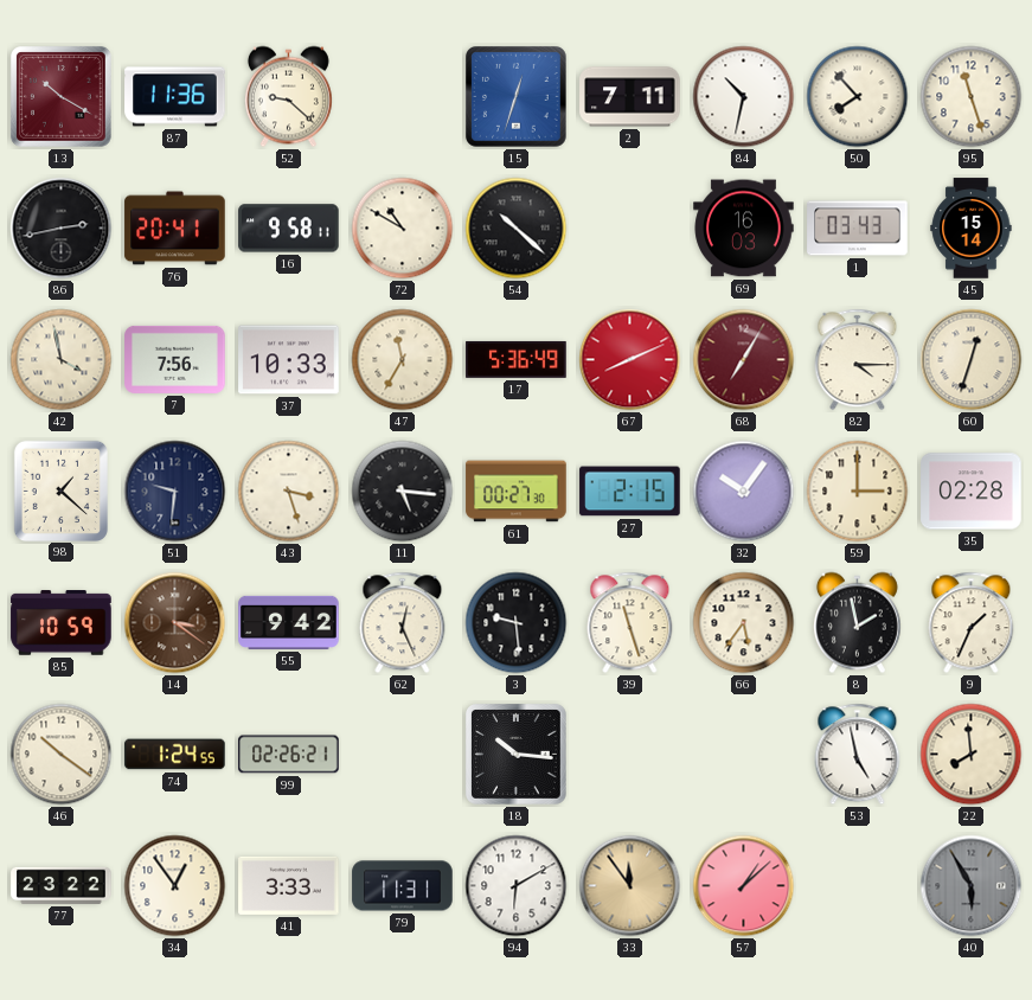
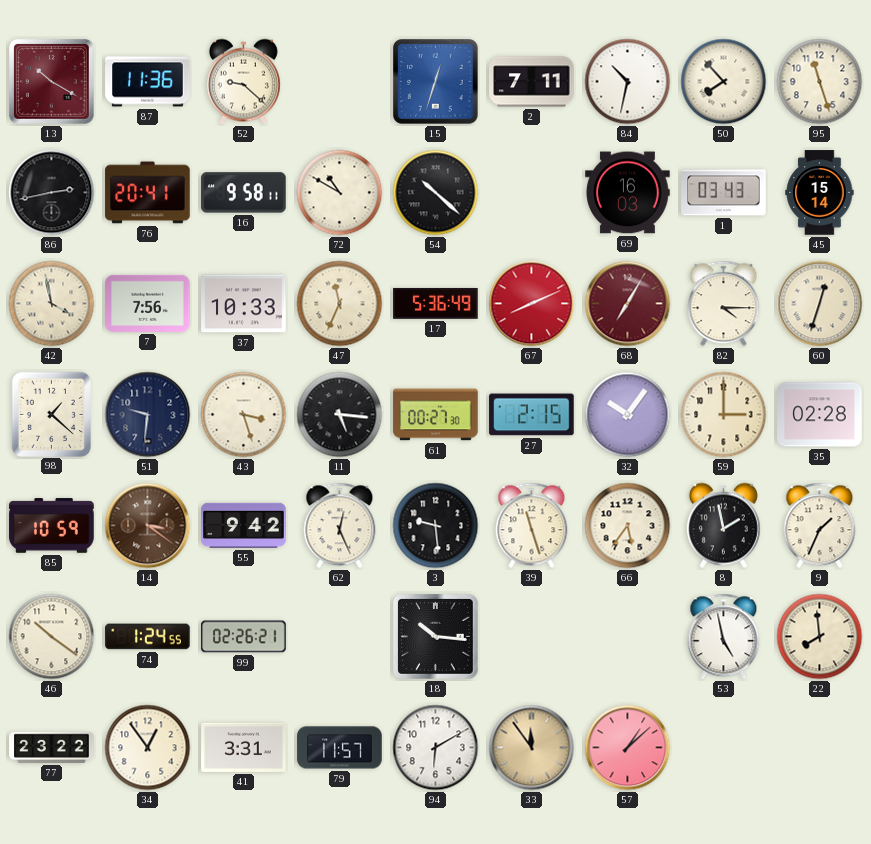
47: 11:35 -> 11:34 (340, 304)
41: 3:33 -> 3:31 (244, 747)
79: 11:31 -> 11:57 (340, 748)
40: 5:55 -> none (972, 886)
